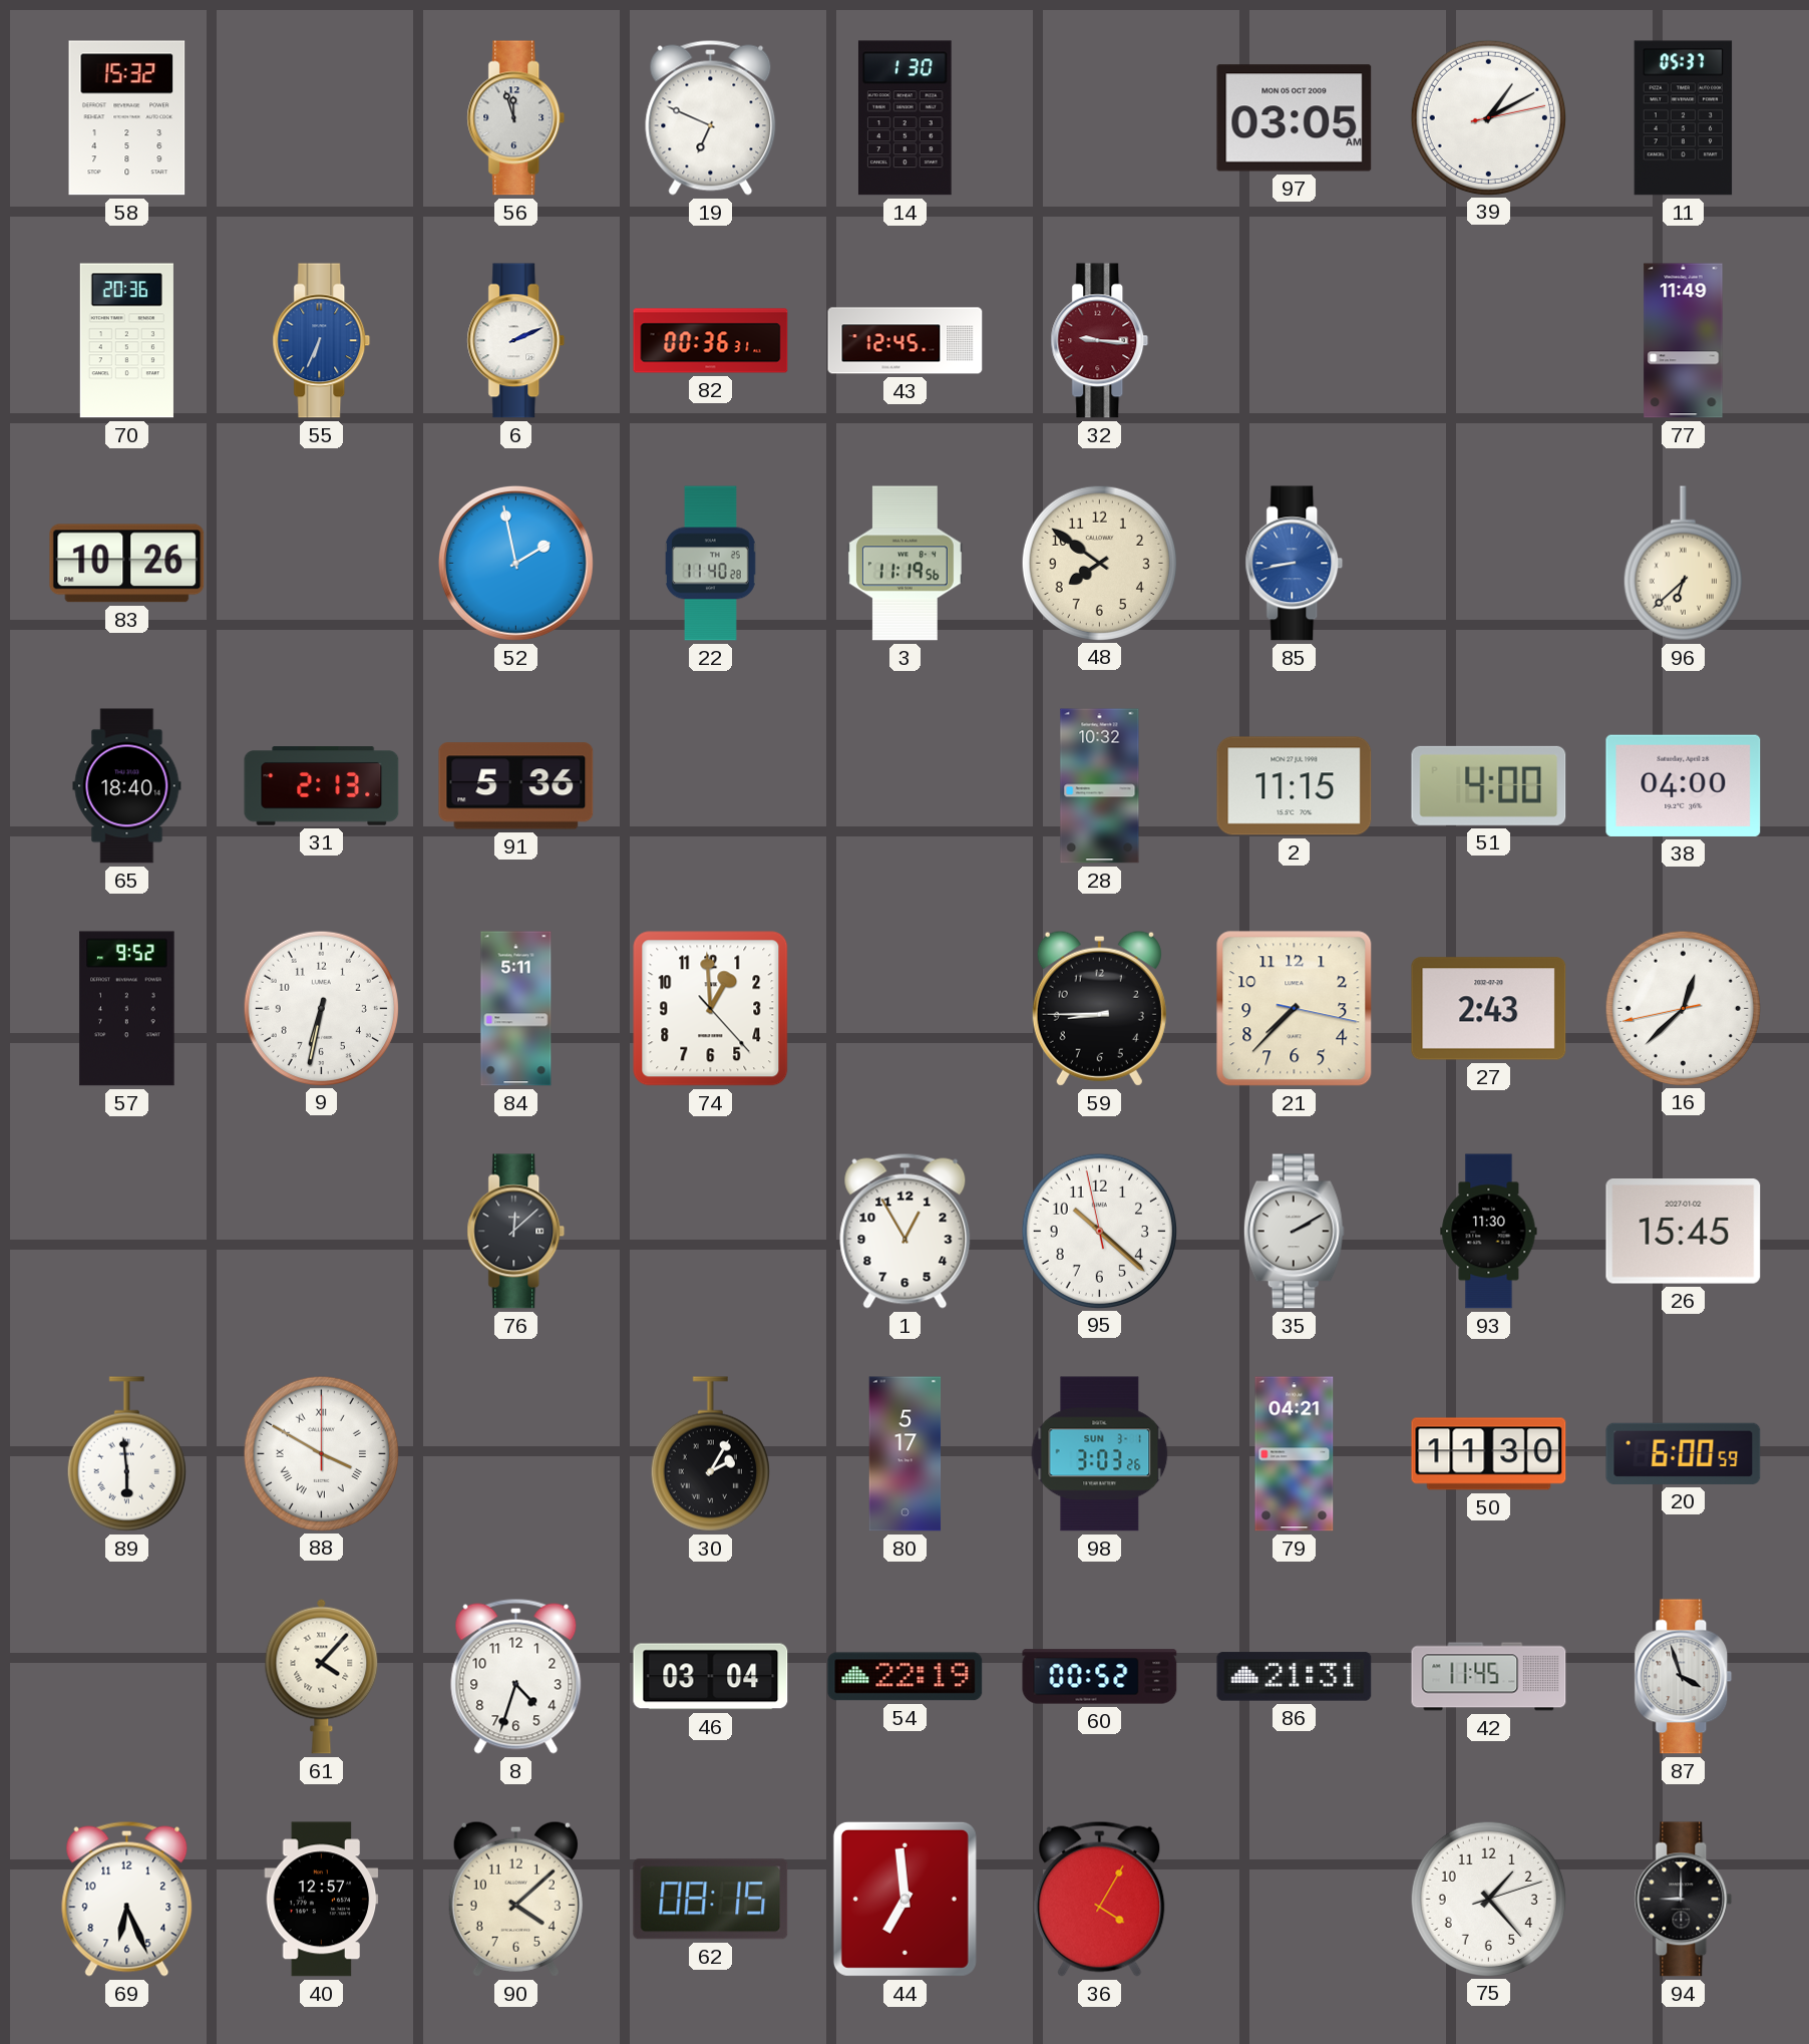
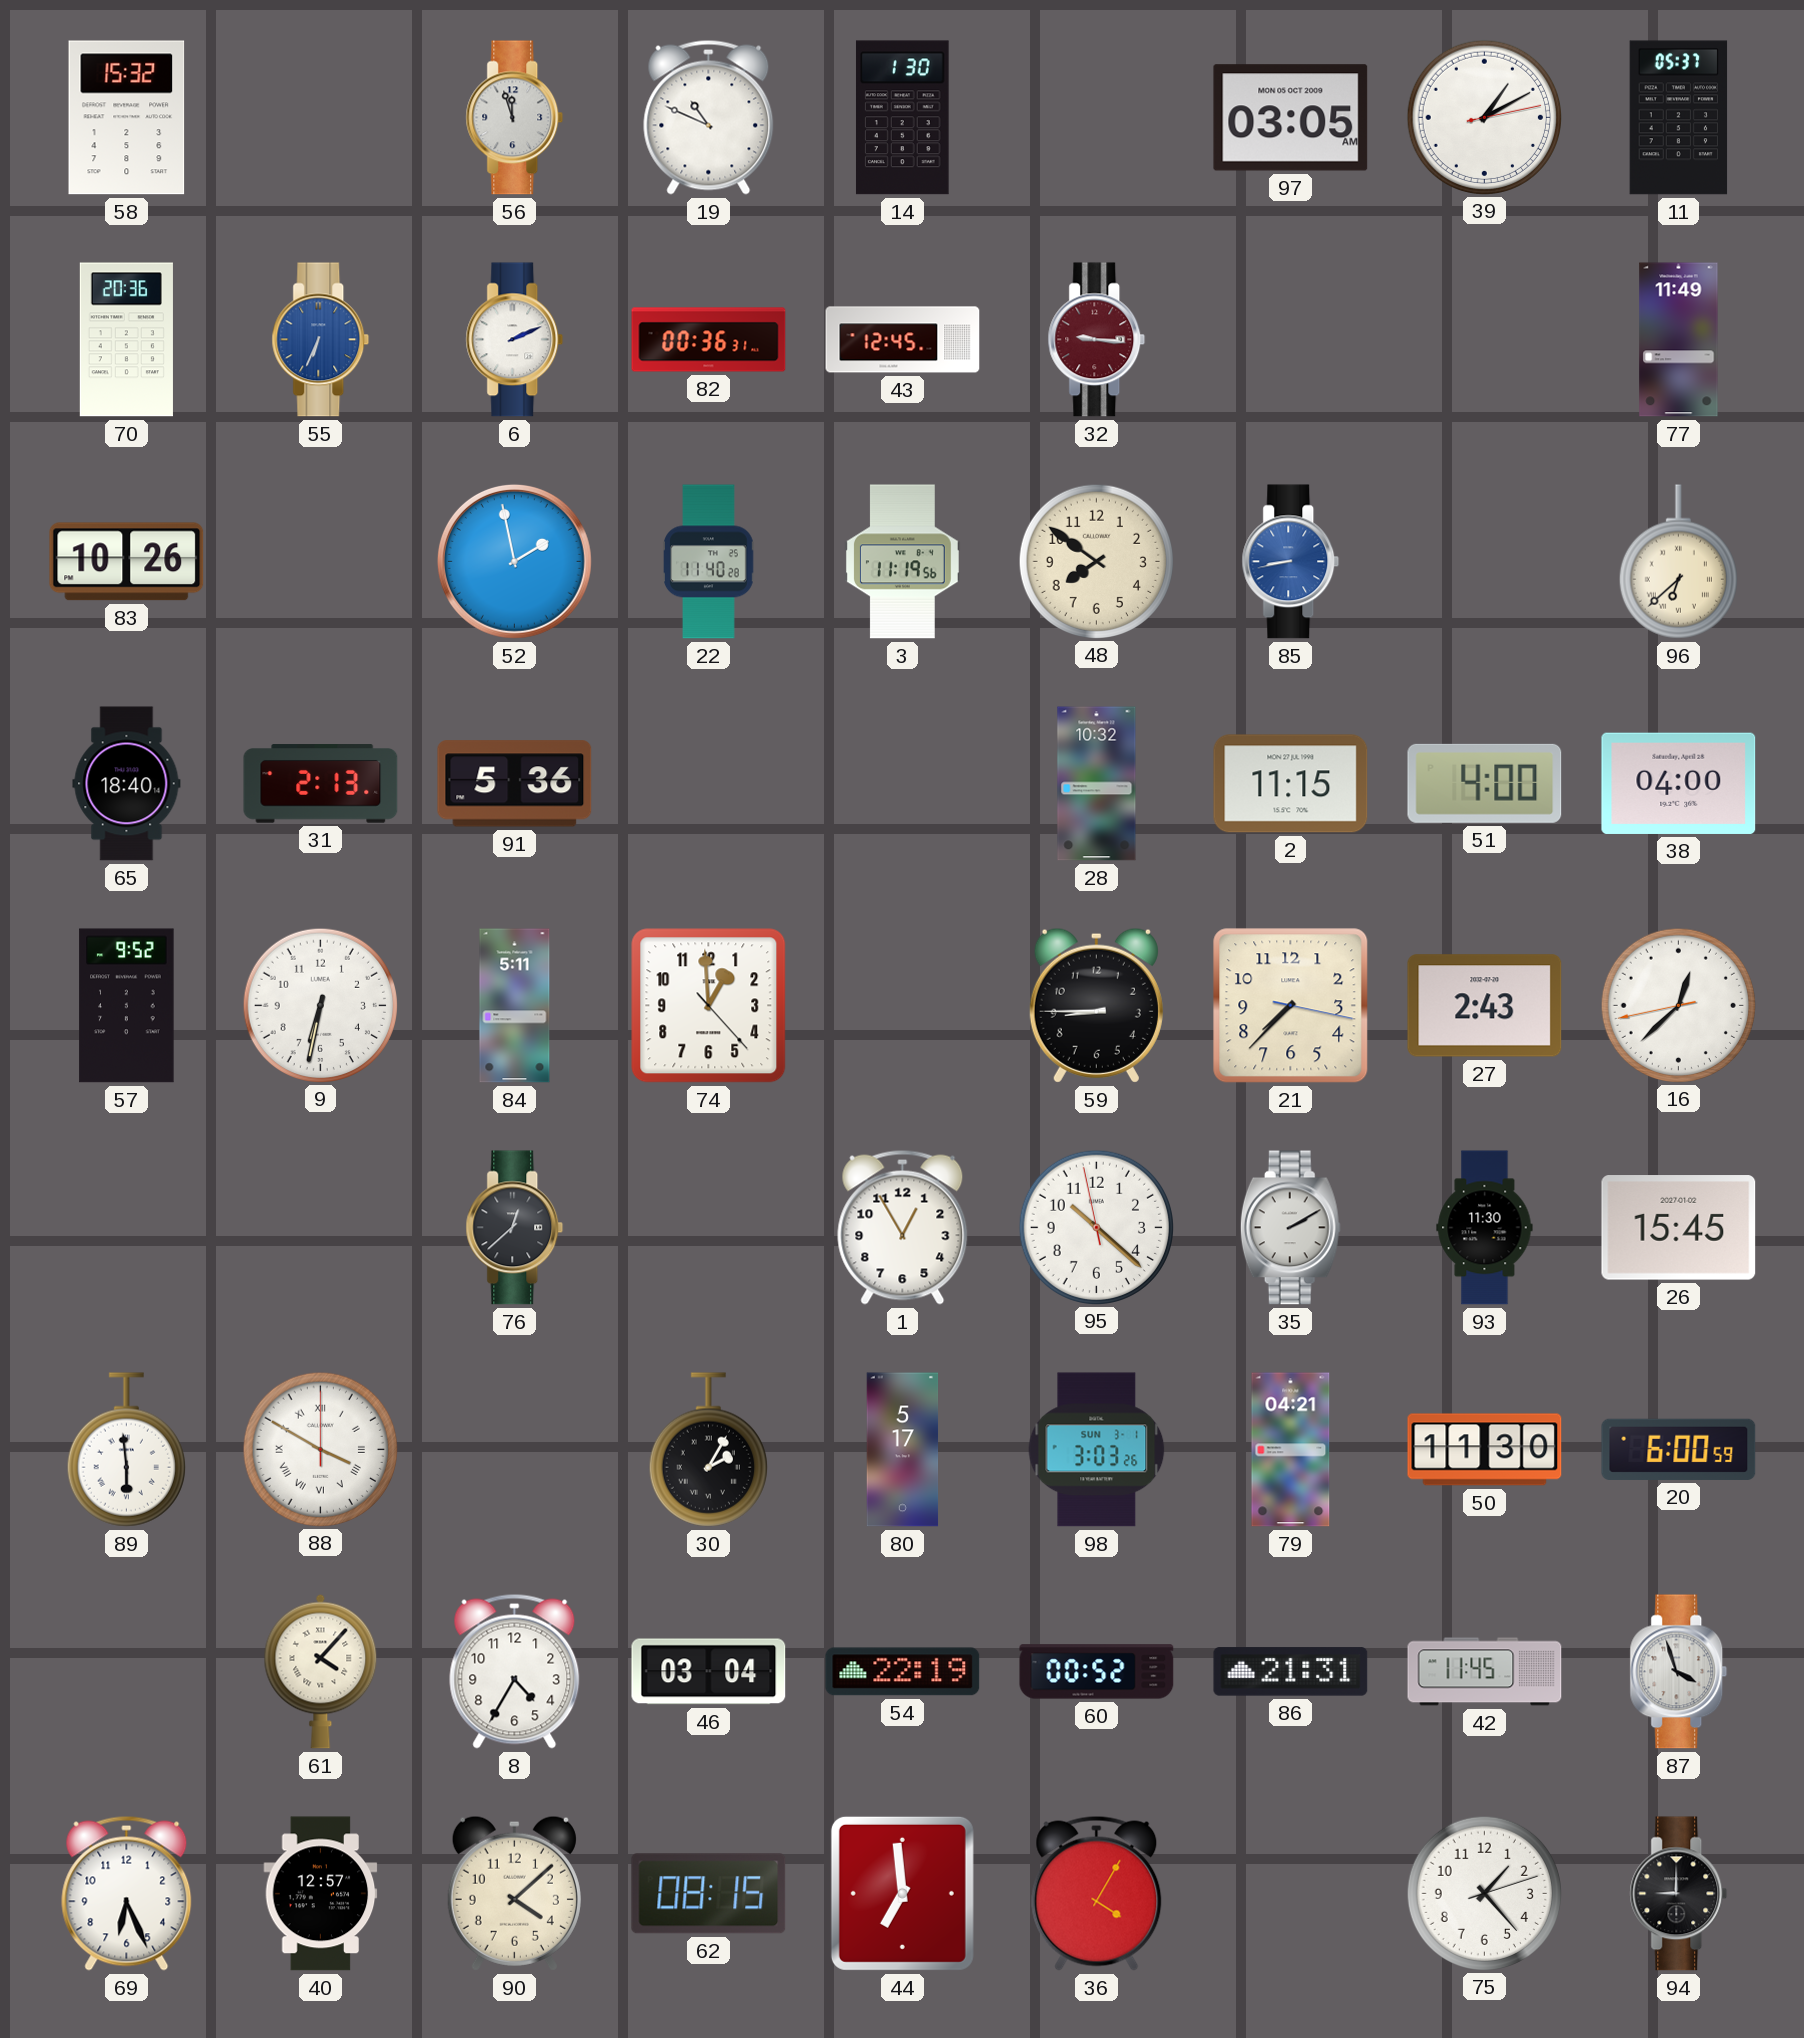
19: 6:49 -> 10:49 (709, 117)
76: 12:08 -> 12:38 (515, 1228)
8: 4:33 -> 4:35 (515, 1671)
